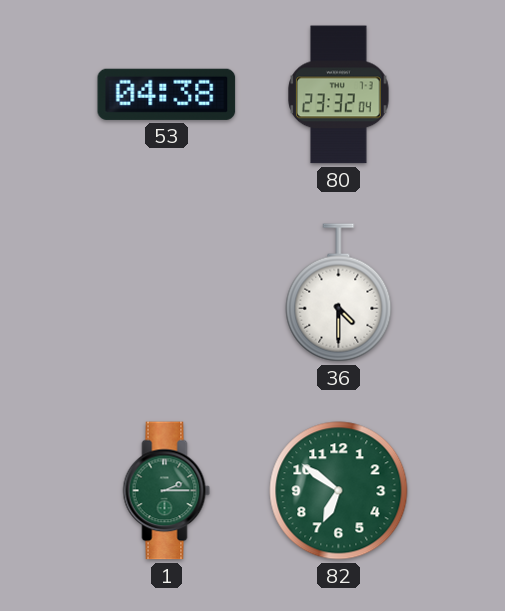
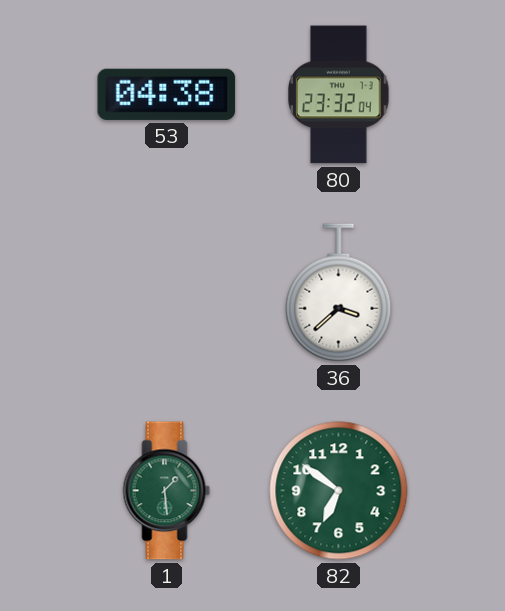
36: 4:30 -> 3:38 (339, 293)
1: 2:15 -> 1:29 (167, 491)
